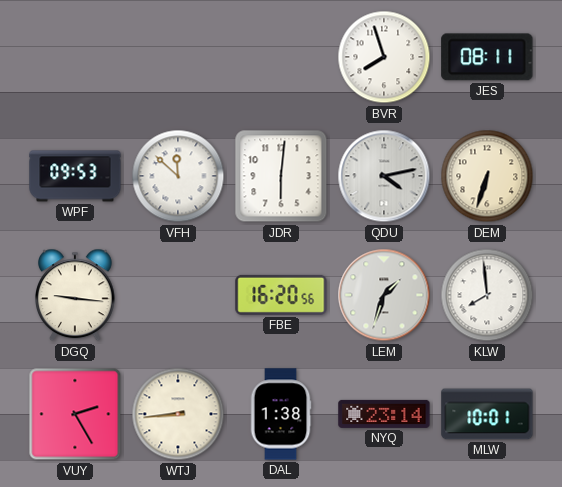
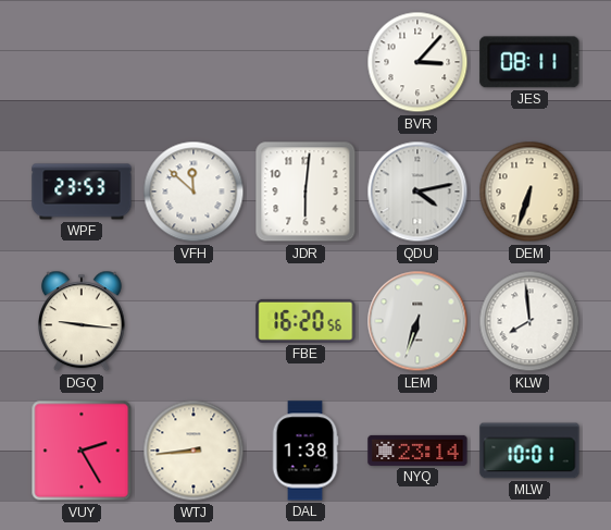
BVR: 7:57 -> 3:07 (417, 62)
WPF: 09:53 -> 23:53 (82, 192)
LEM: 1:33 -> 6:33 (417, 321)
